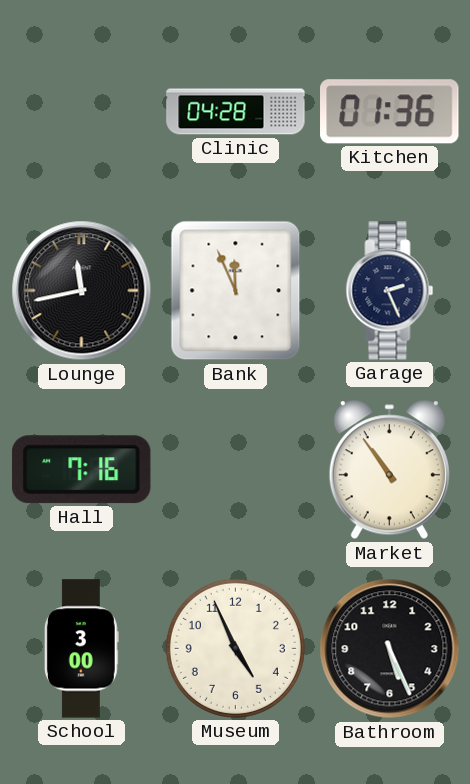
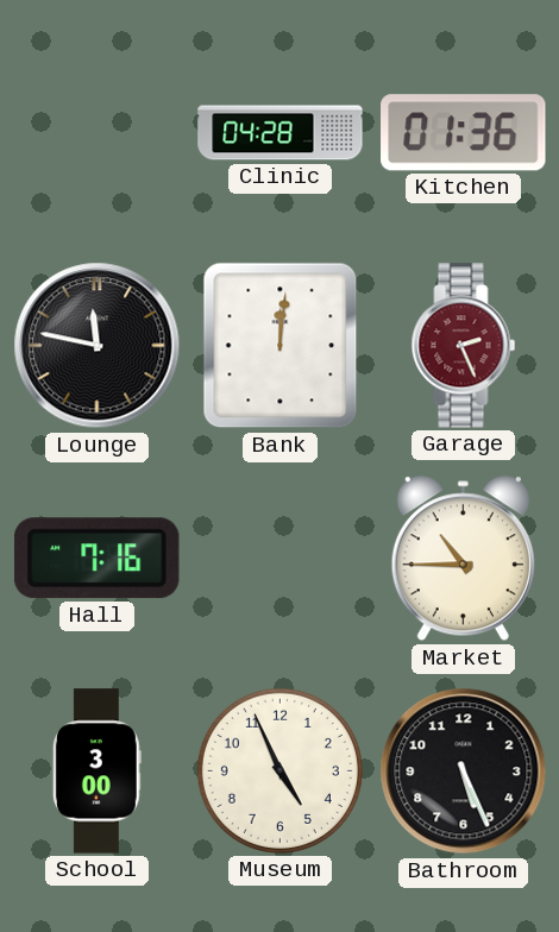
Lounge: 11:43 -> 11:47 (98, 346)
Bank: 11:56 -> 12:01 (281, 346)
Garage dial: navy -> burgundy (464, 346)
Market: 10:54 -> 10:45 (463, 559)
